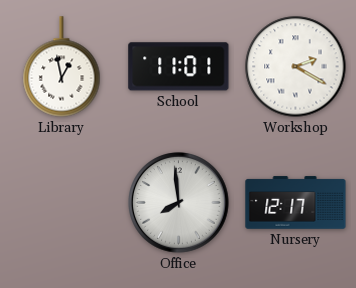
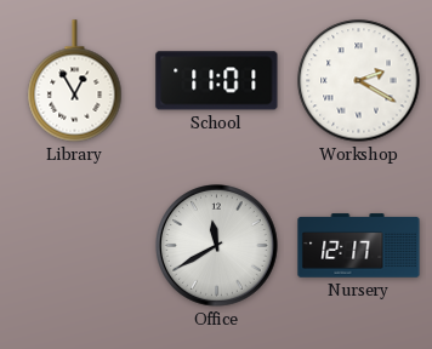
Library: 12:58 -> 12:55 (75, 81)
Office: 7:59 -> 11:40 (217, 246)
